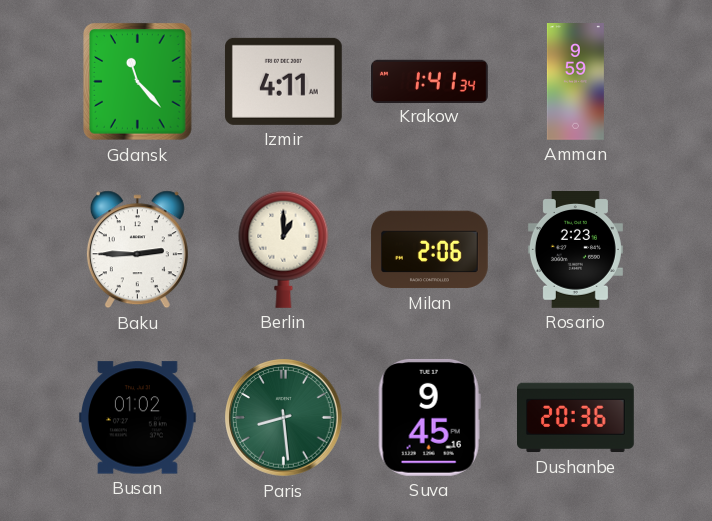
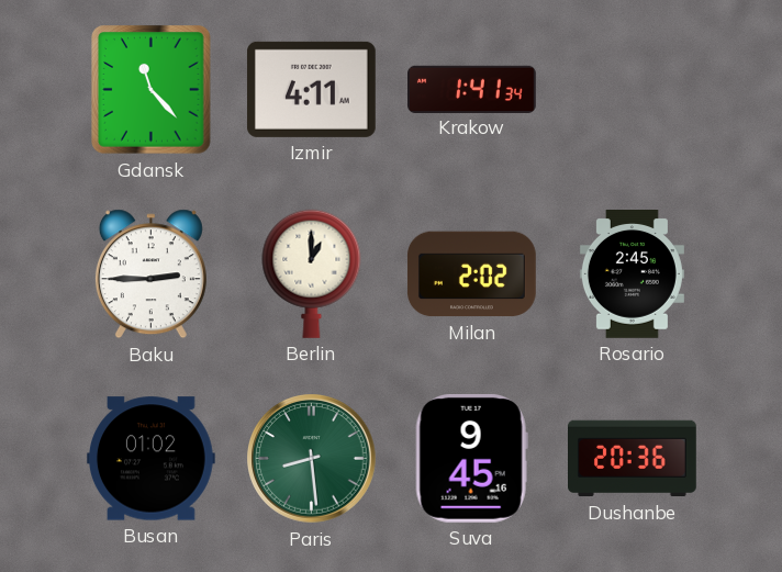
Amman: 9:59 -> none (575, 82)
Milan: 2:06 -> 2:02 (471, 274)
Rosario: 2:23 -> 2:45 (632, 274)
